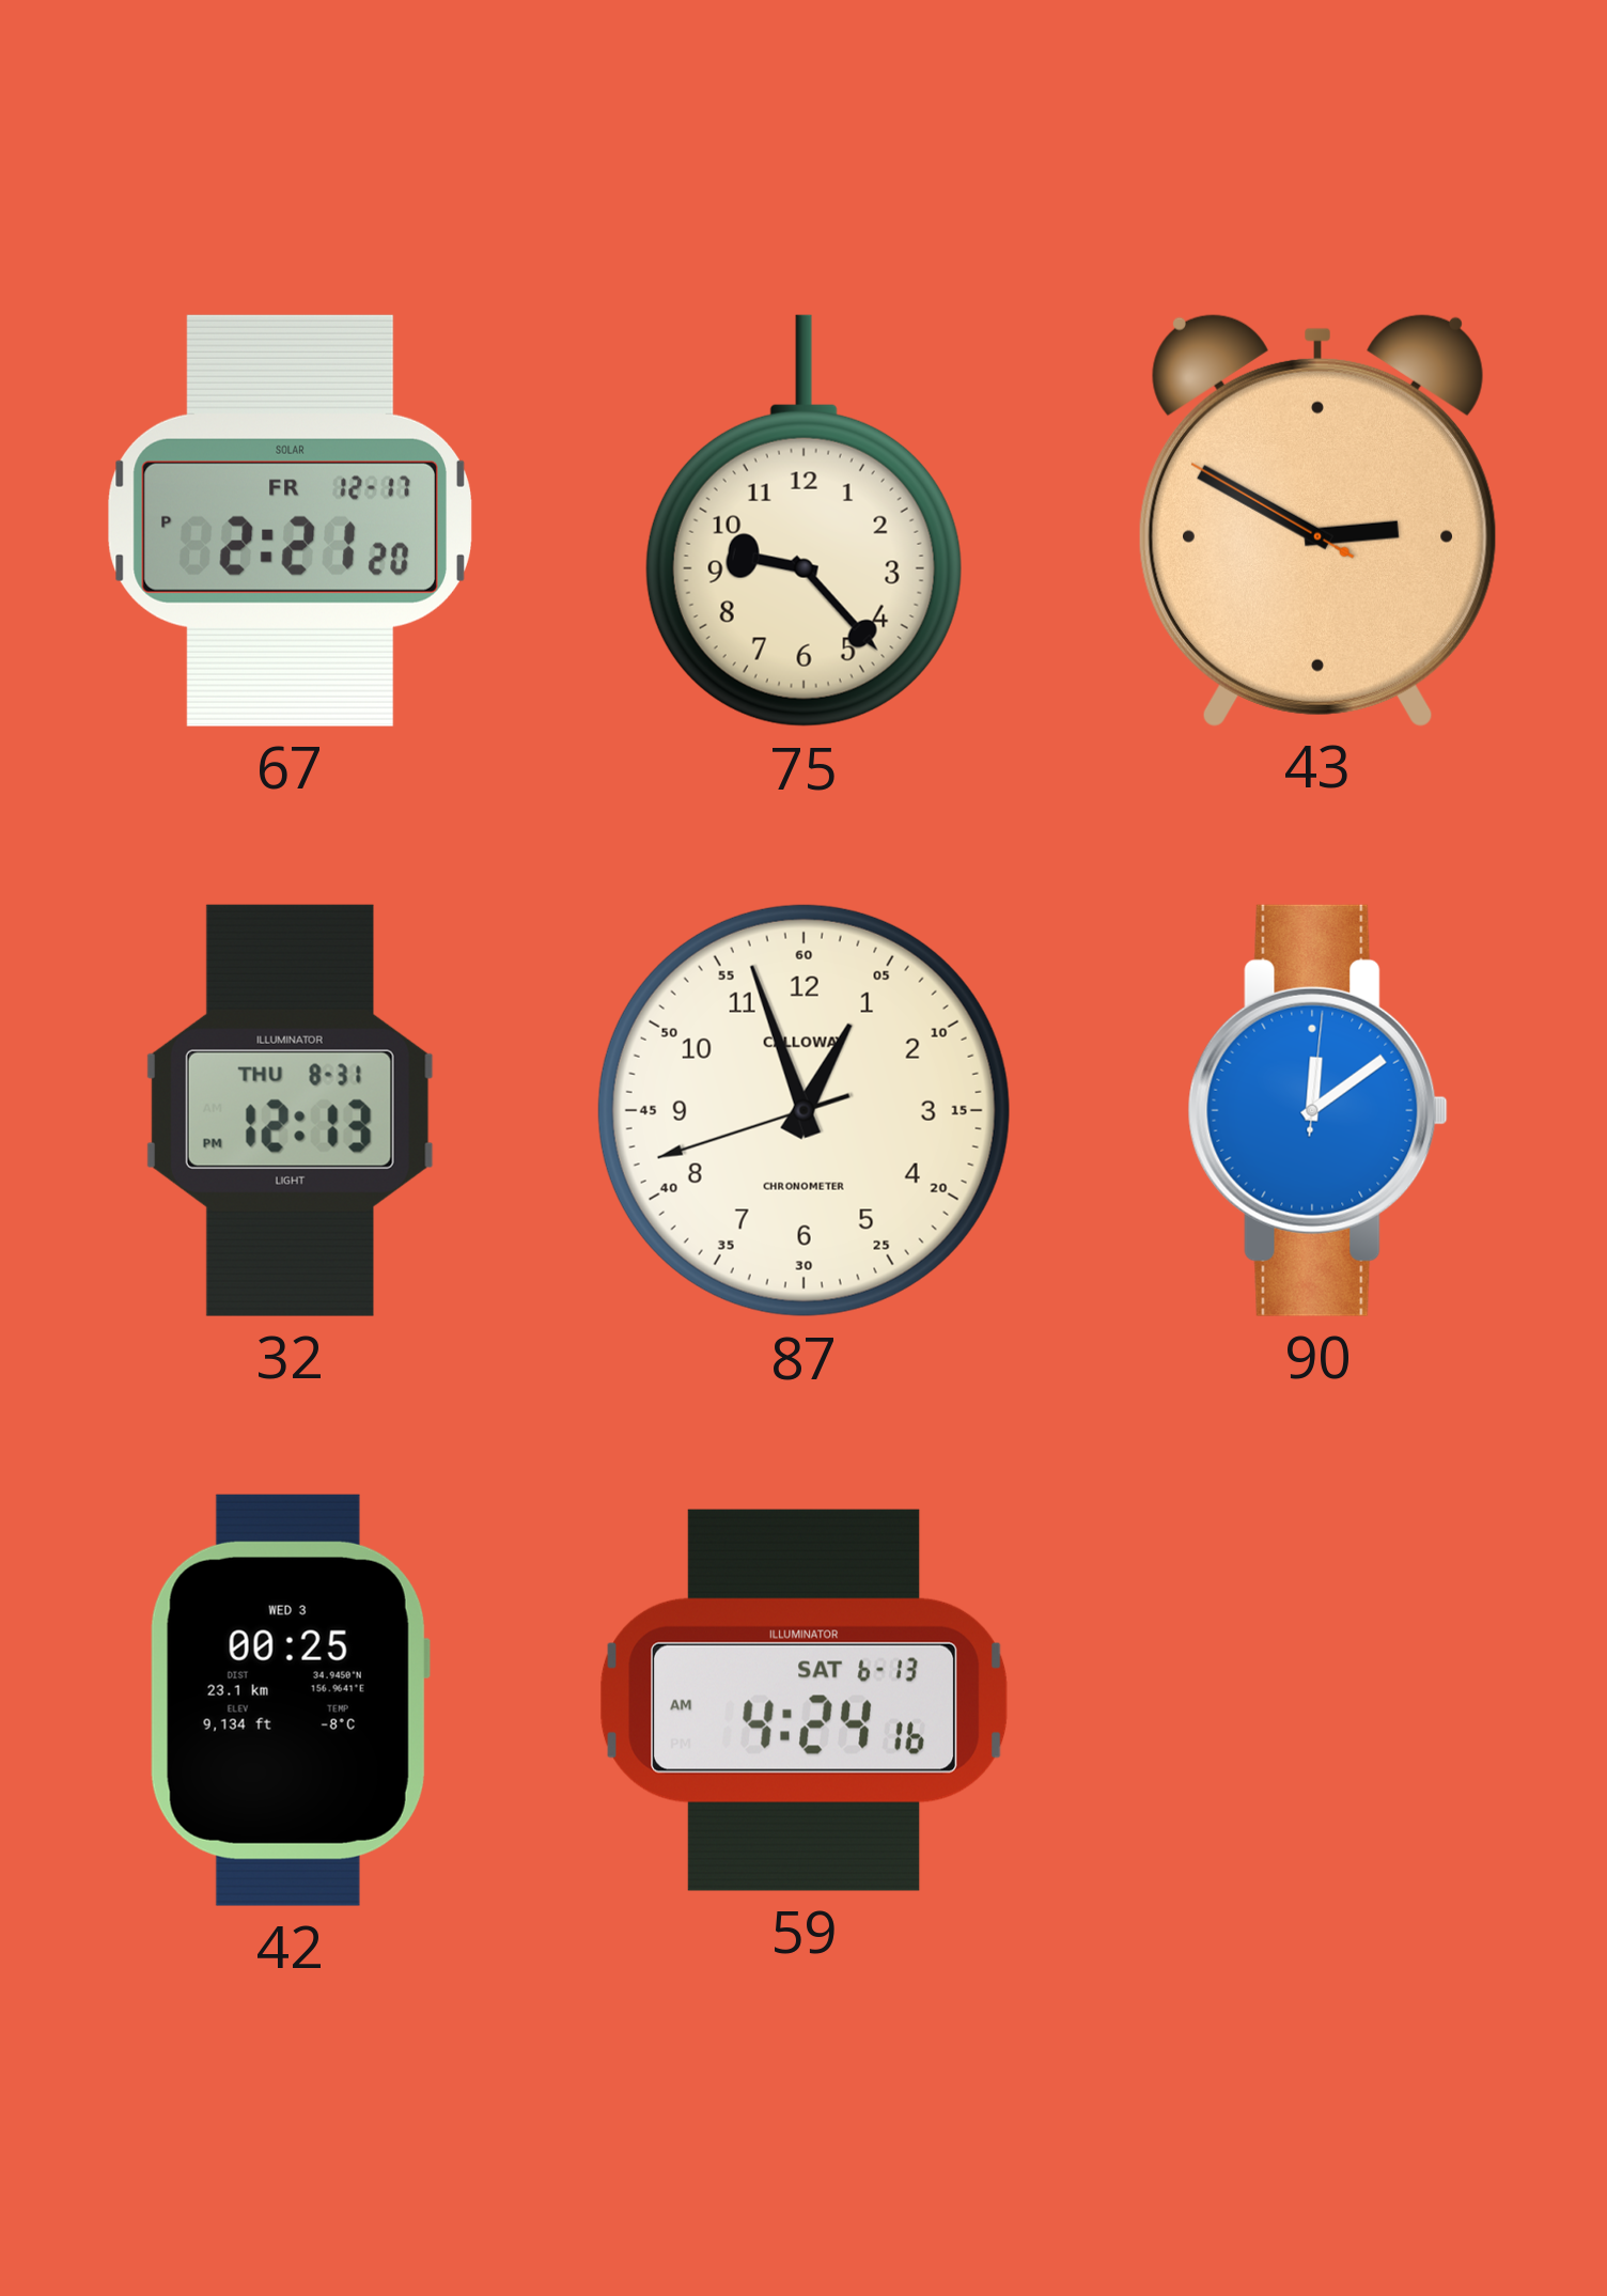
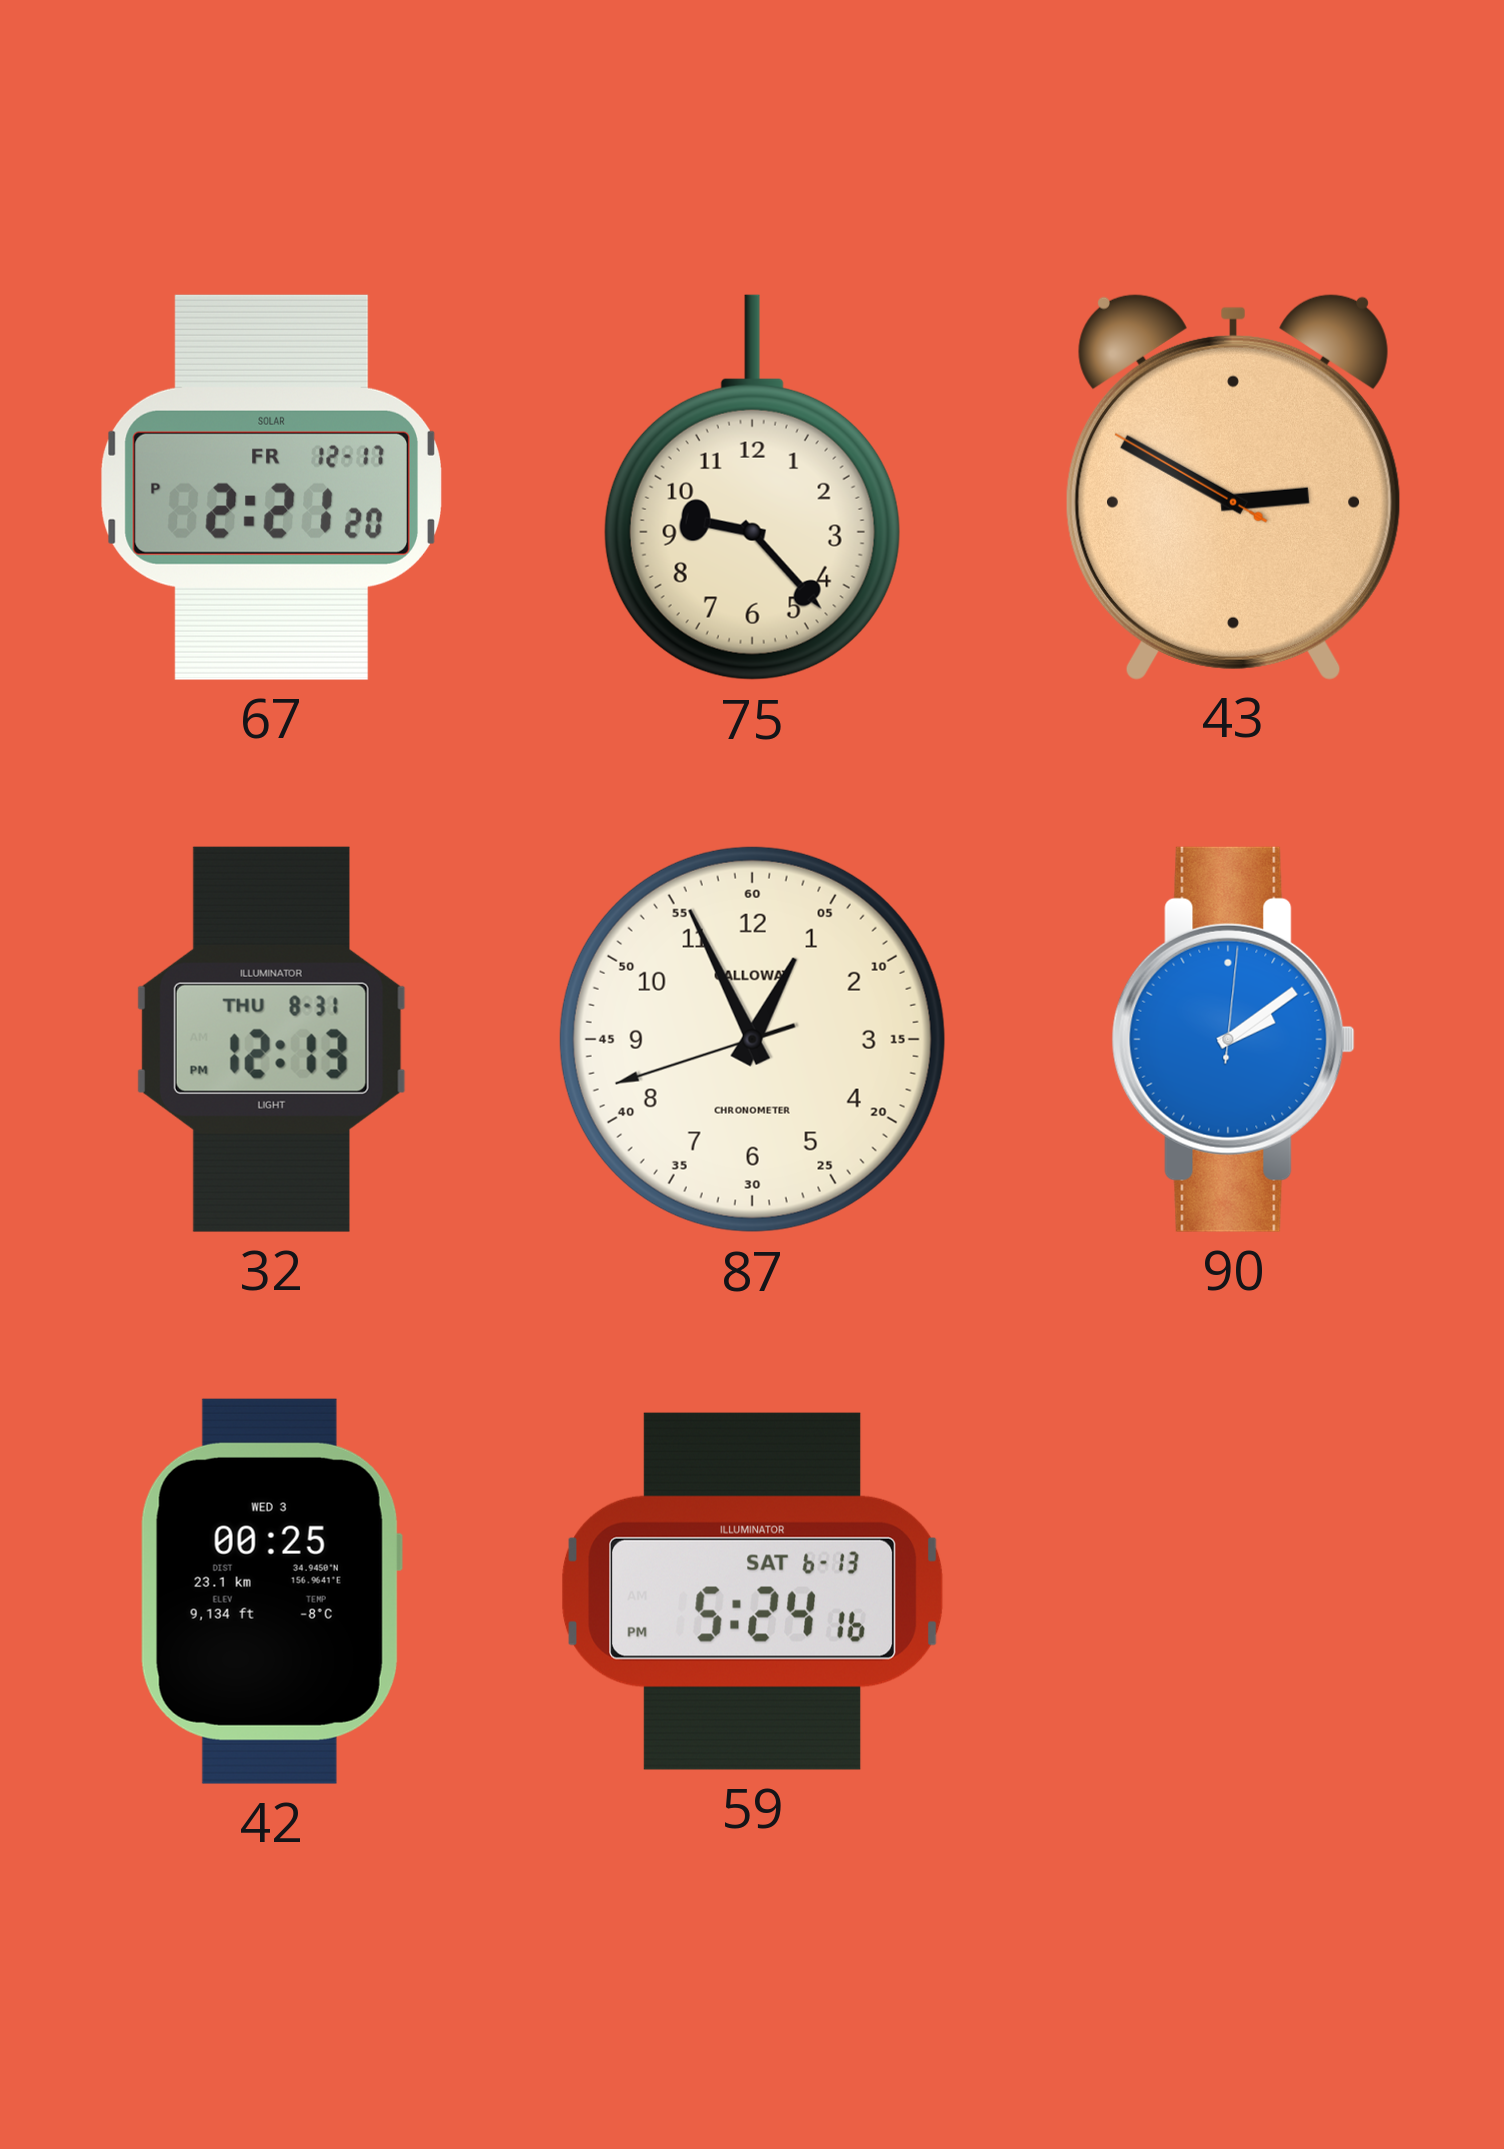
87: 12:56 -> 12:55 (752, 1039)
90: 12:09 -> 2:09 (1233, 1039)
59: 4:24 -> 5:24 (753, 1591)
